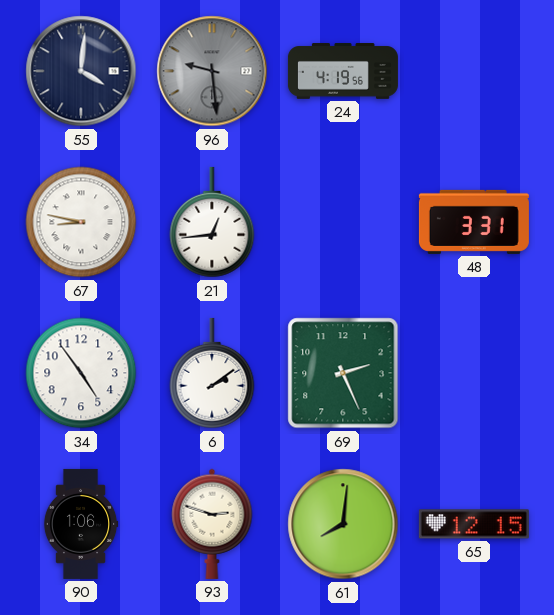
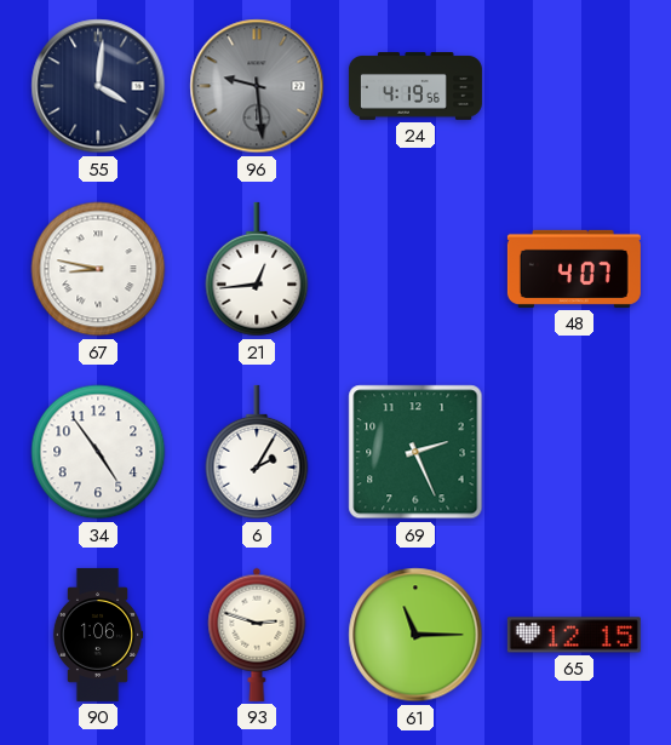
48: 3:31 -> 4:07 (574, 269)
6: 2:09 -> 2:05 (257, 452)
61: 8:01 -> 11:15 (415, 635)
